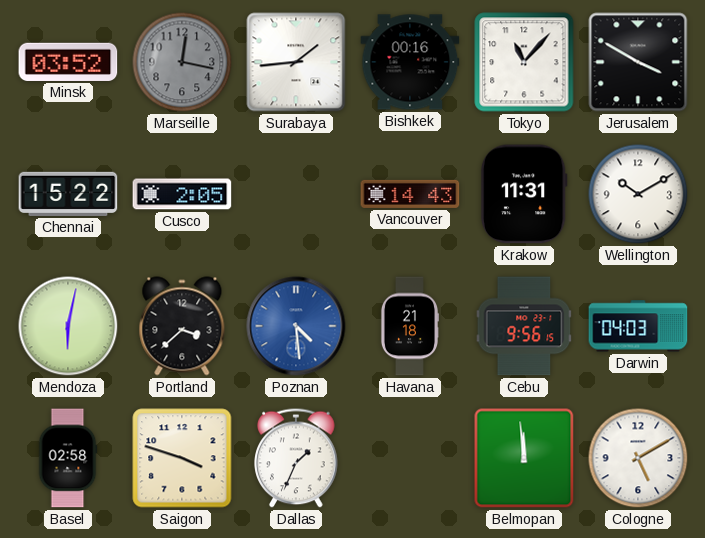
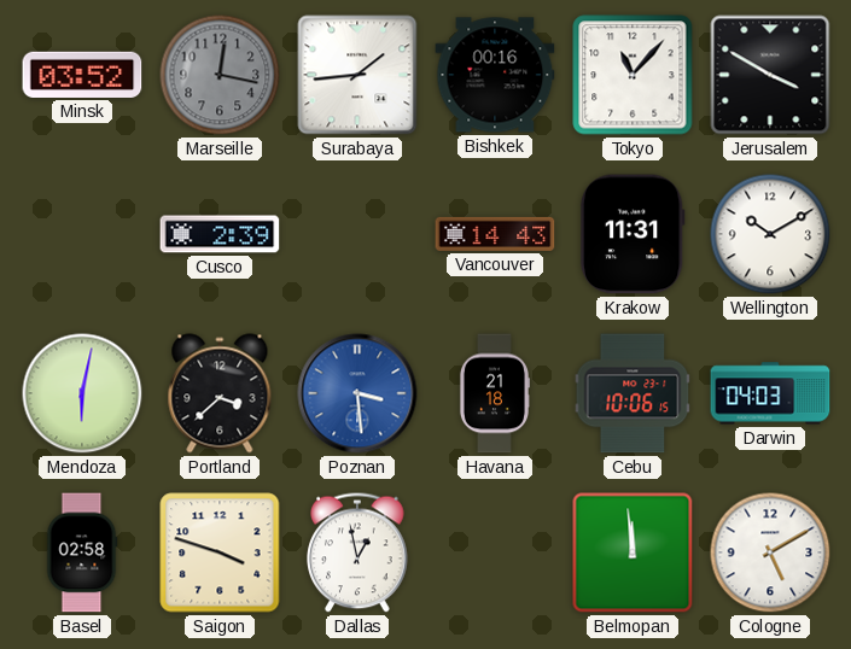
Chennai: 15:22 -> none (68, 194)
Cusco: 2:05 -> 2:39 (220, 234)
Poznan: 4:29 -> 3:29 (357, 393)
Cebu: 9:56 -> 10:06 (633, 393)
Dallas: 1:34 -> 12:58 (357, 552)
